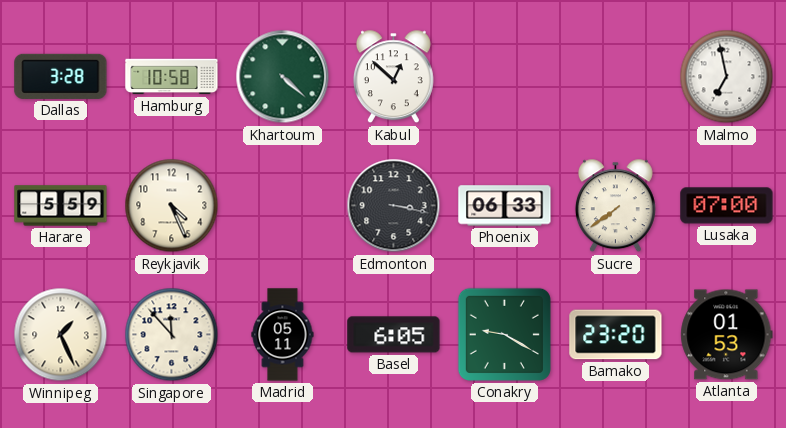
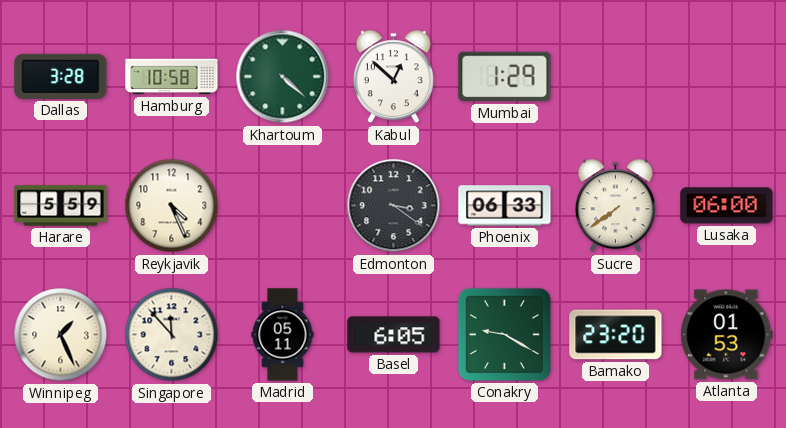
Mumbai: none -> 1:29 (505, 77)
Malmo: 6:58 -> none (727, 77)
Edmonton: 3:17 -> 3:21 (394, 206)
Lusaka: 07:00 -> 06:00 (727, 206)
